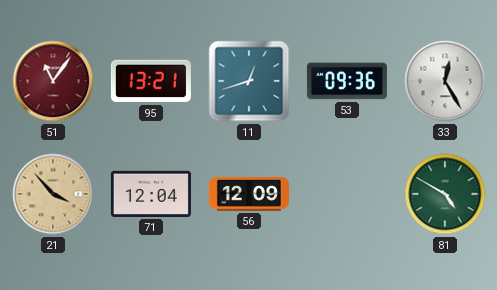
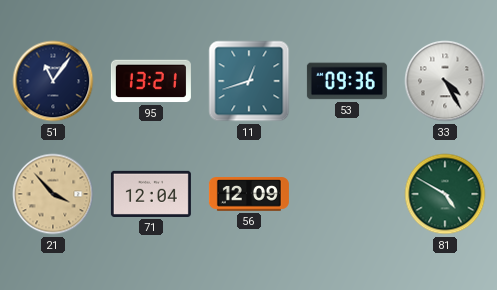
51 dial: burgundy -> navy (53, 81)
33: 12:25 -> 4:25 (445, 81)
